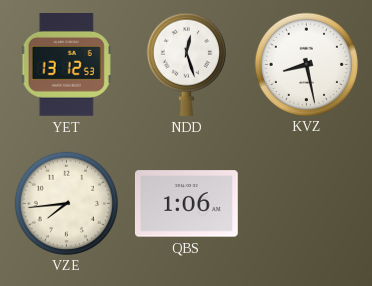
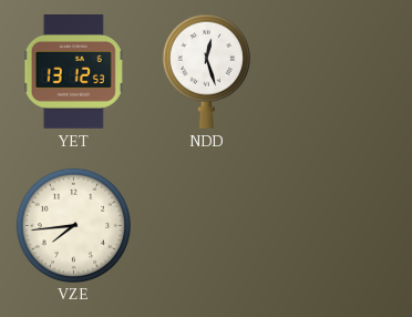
KVZ: 8:28 -> none (306, 64)
QBS: 1:06 -> none (186, 204)
